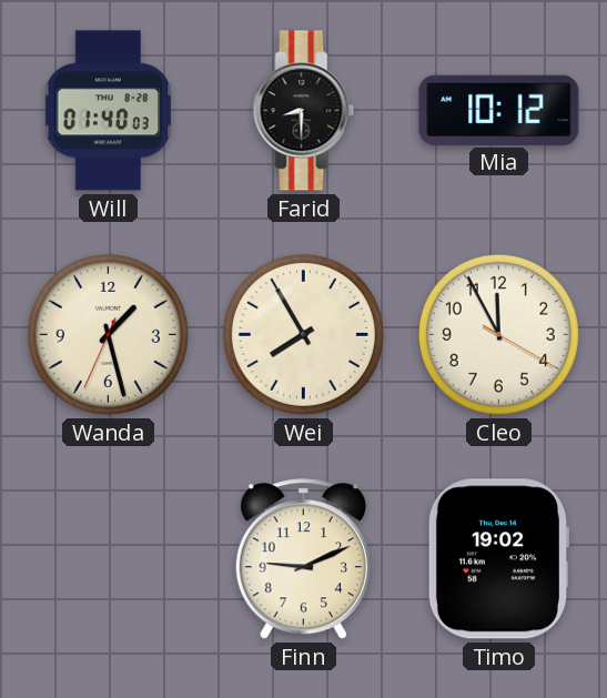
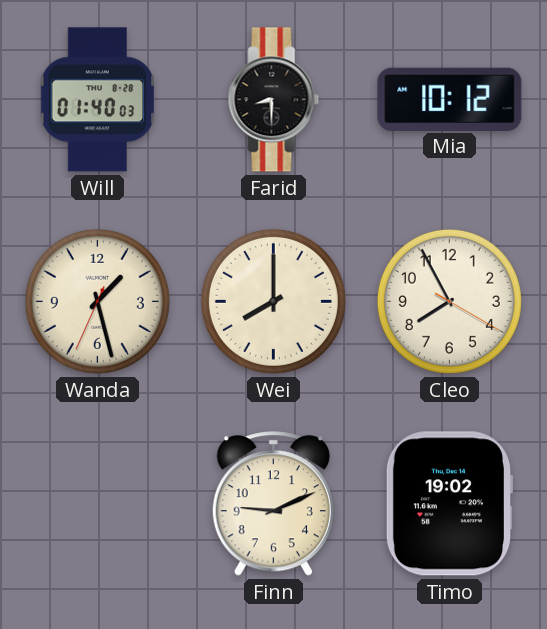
Wei: 7:55 -> 8:00 (273, 301)
Cleo: 11:55 -> 7:55 (449, 301)
